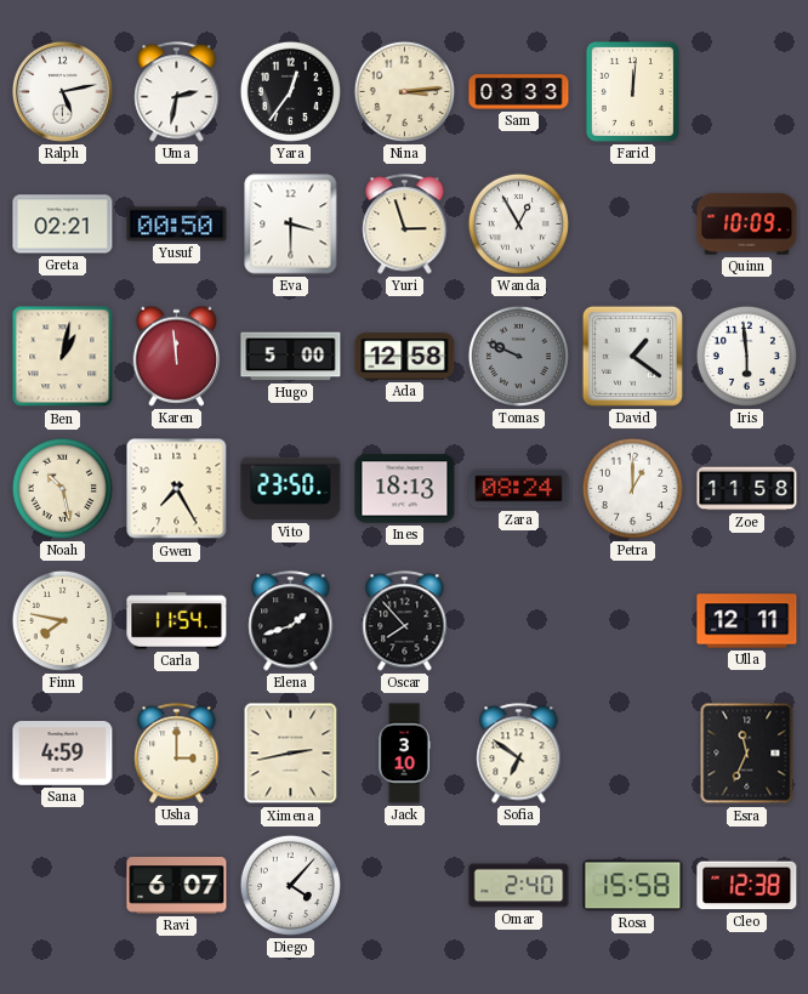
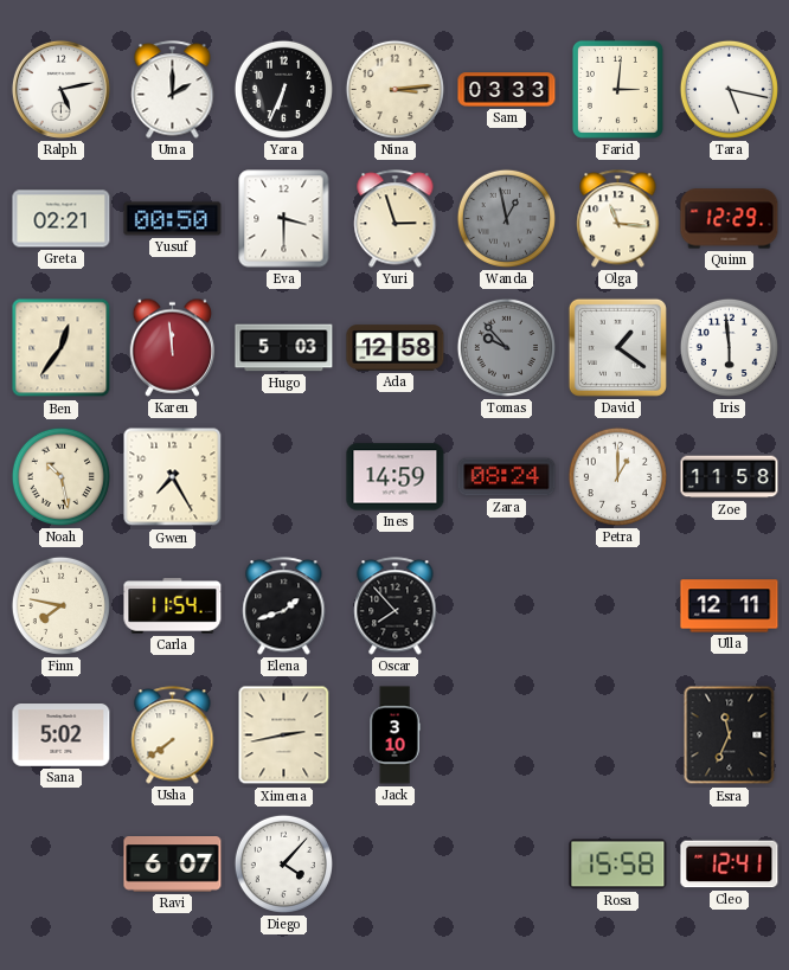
Uma: 2:32 -> 2:00 (173, 90)
Yara: 12:36 -> 6:34 (283, 89)
Farid: 12:01 -> 3:01 (617, 89)
Tara: none -> 5:17 (729, 89)
Wanda: 12:55 -> 12:58 (506, 218)
Wanda dial: white -> grey (506, 218)
Olga: none -> 11:16 (618, 219)
Quinn: 10:09 -> 12:29 (730, 219)
Ben: 1:02 -> 12:36 (62, 348)
Hugo: 5:00 -> 5:03 (284, 348)
Tomas: 9:49 -> 9:53 (506, 347)
Vito: 23:50 -> none (291, 489)
Ines: 18:13 -> 14:59 (396, 477)
Sana: 4:59 -> 5:02 (62, 735)
Usha: 3:00 -> 7:39 (173, 735)
Sofia: 6:51 -> none (519, 754)
Omar: 2:40 -> none (519, 886)
Cleo: 12:38 -> 12:41 (730, 865)
